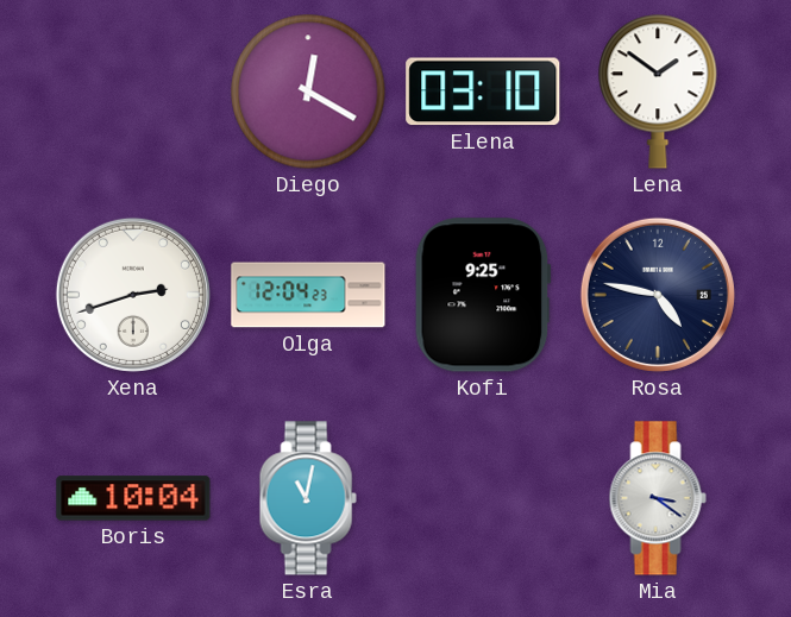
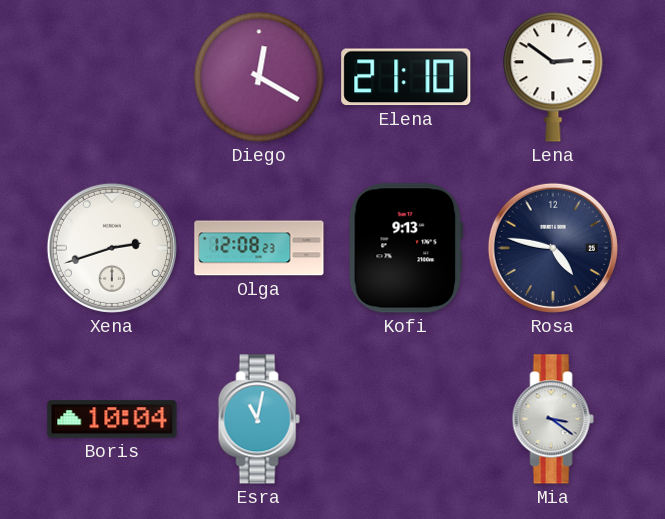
Elena: 03:10 -> 21:10 (406, 77)
Lena: 1:51 -> 2:51 (553, 77)
Olga: 12:04 -> 12:08 (259, 248)
Kofi: 9:25 -> 9:13 (406, 248)
